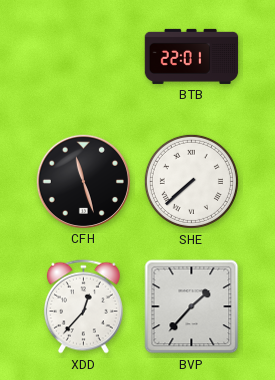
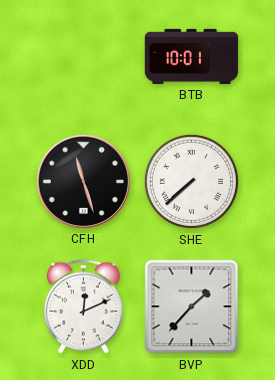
BTB: 22:01 -> 10:01 (192, 56)
XDD: 12:37 -> 12:11 (83, 307)
